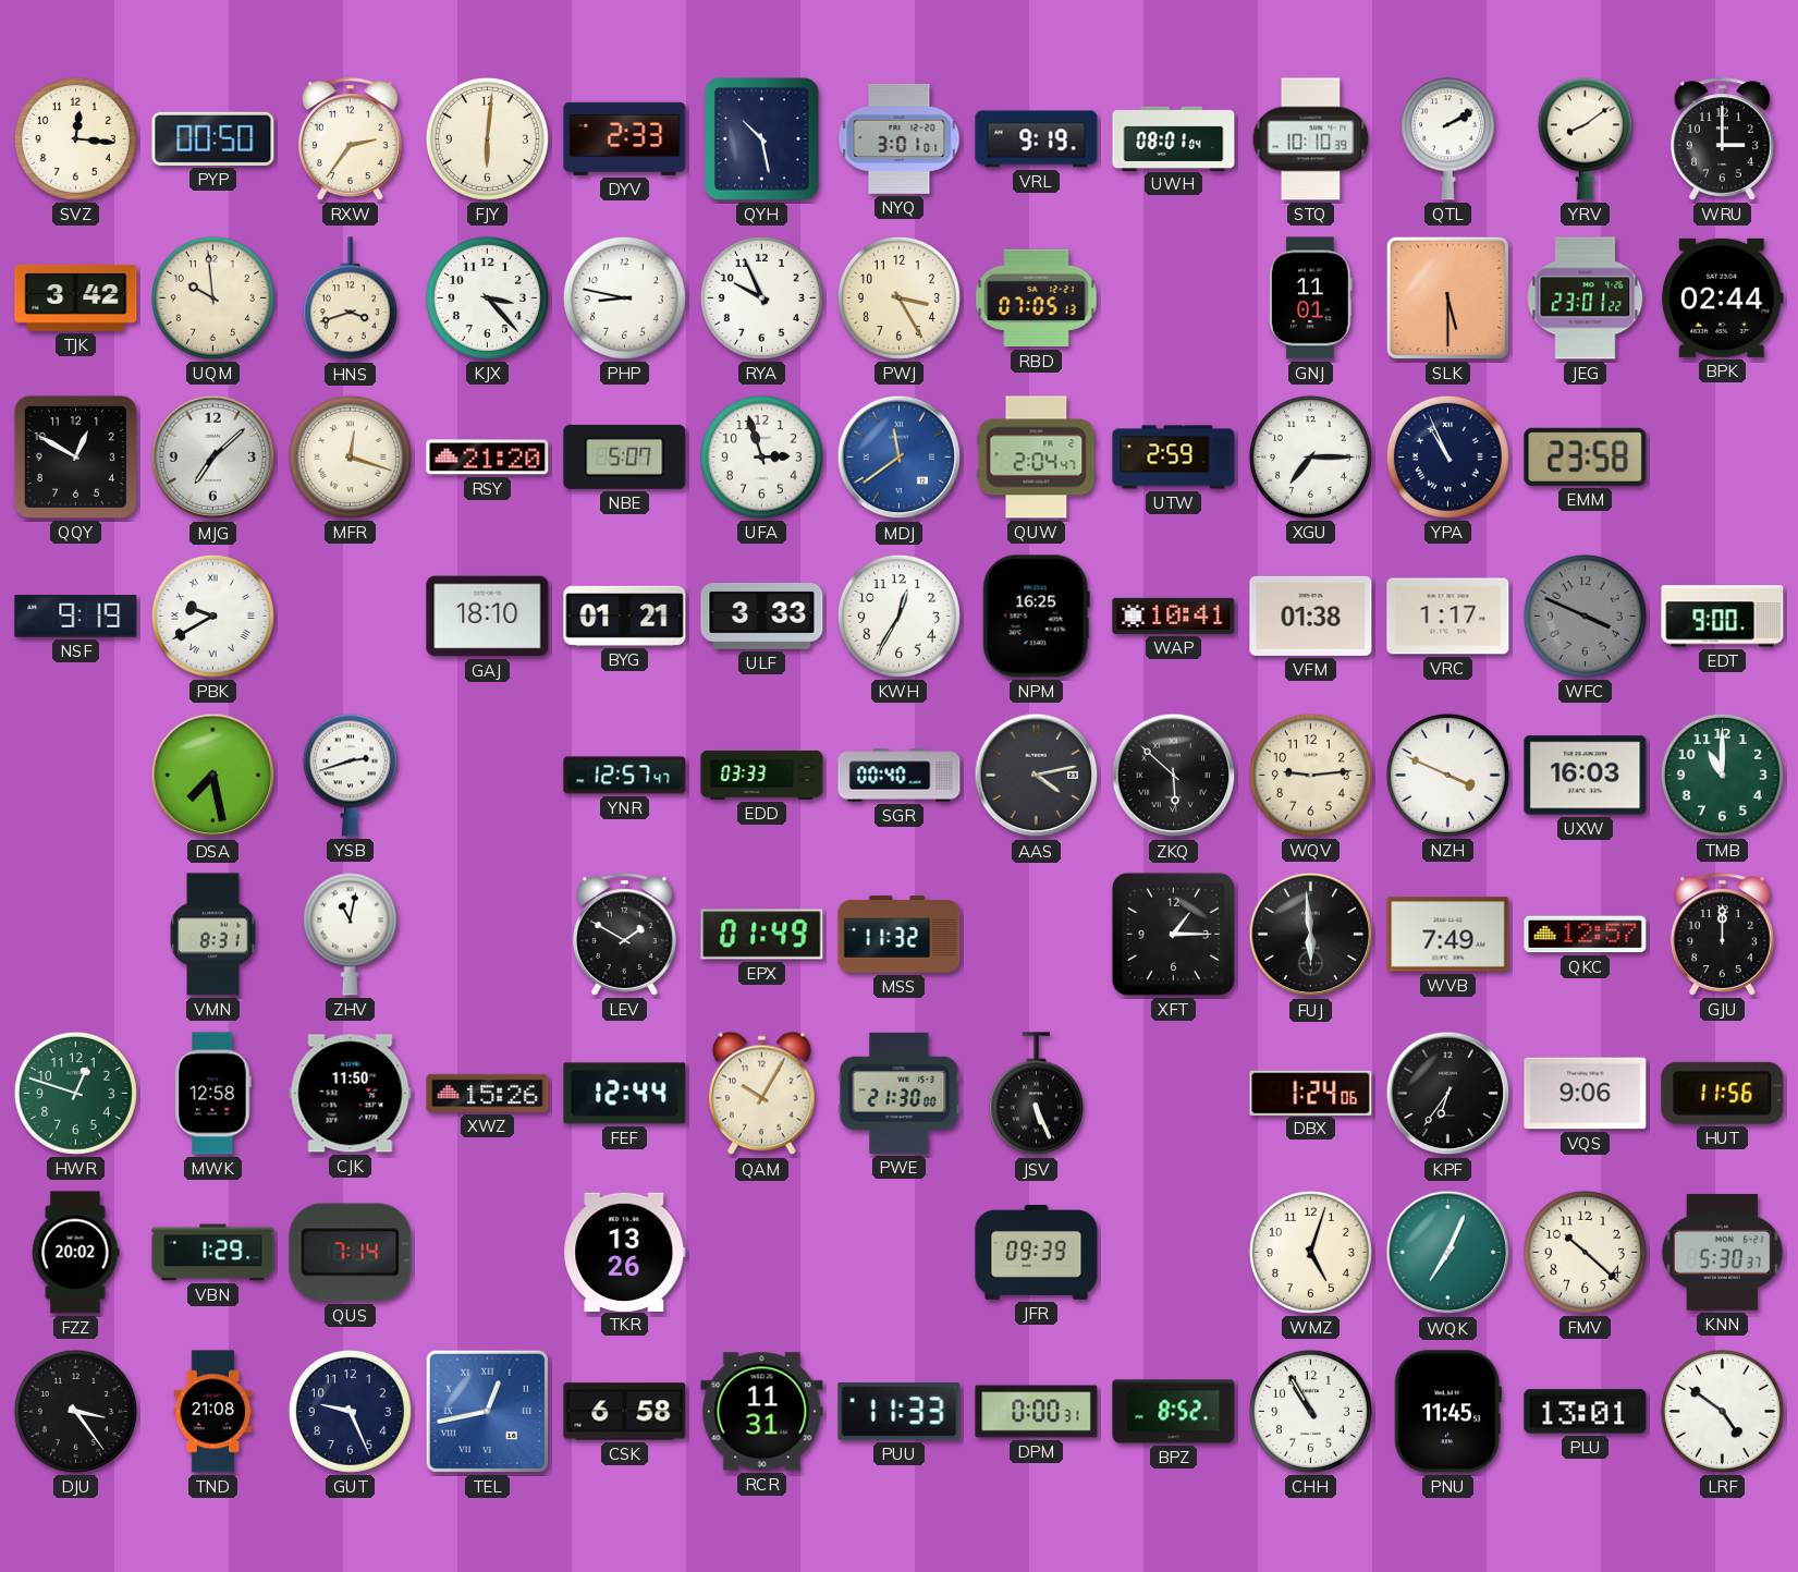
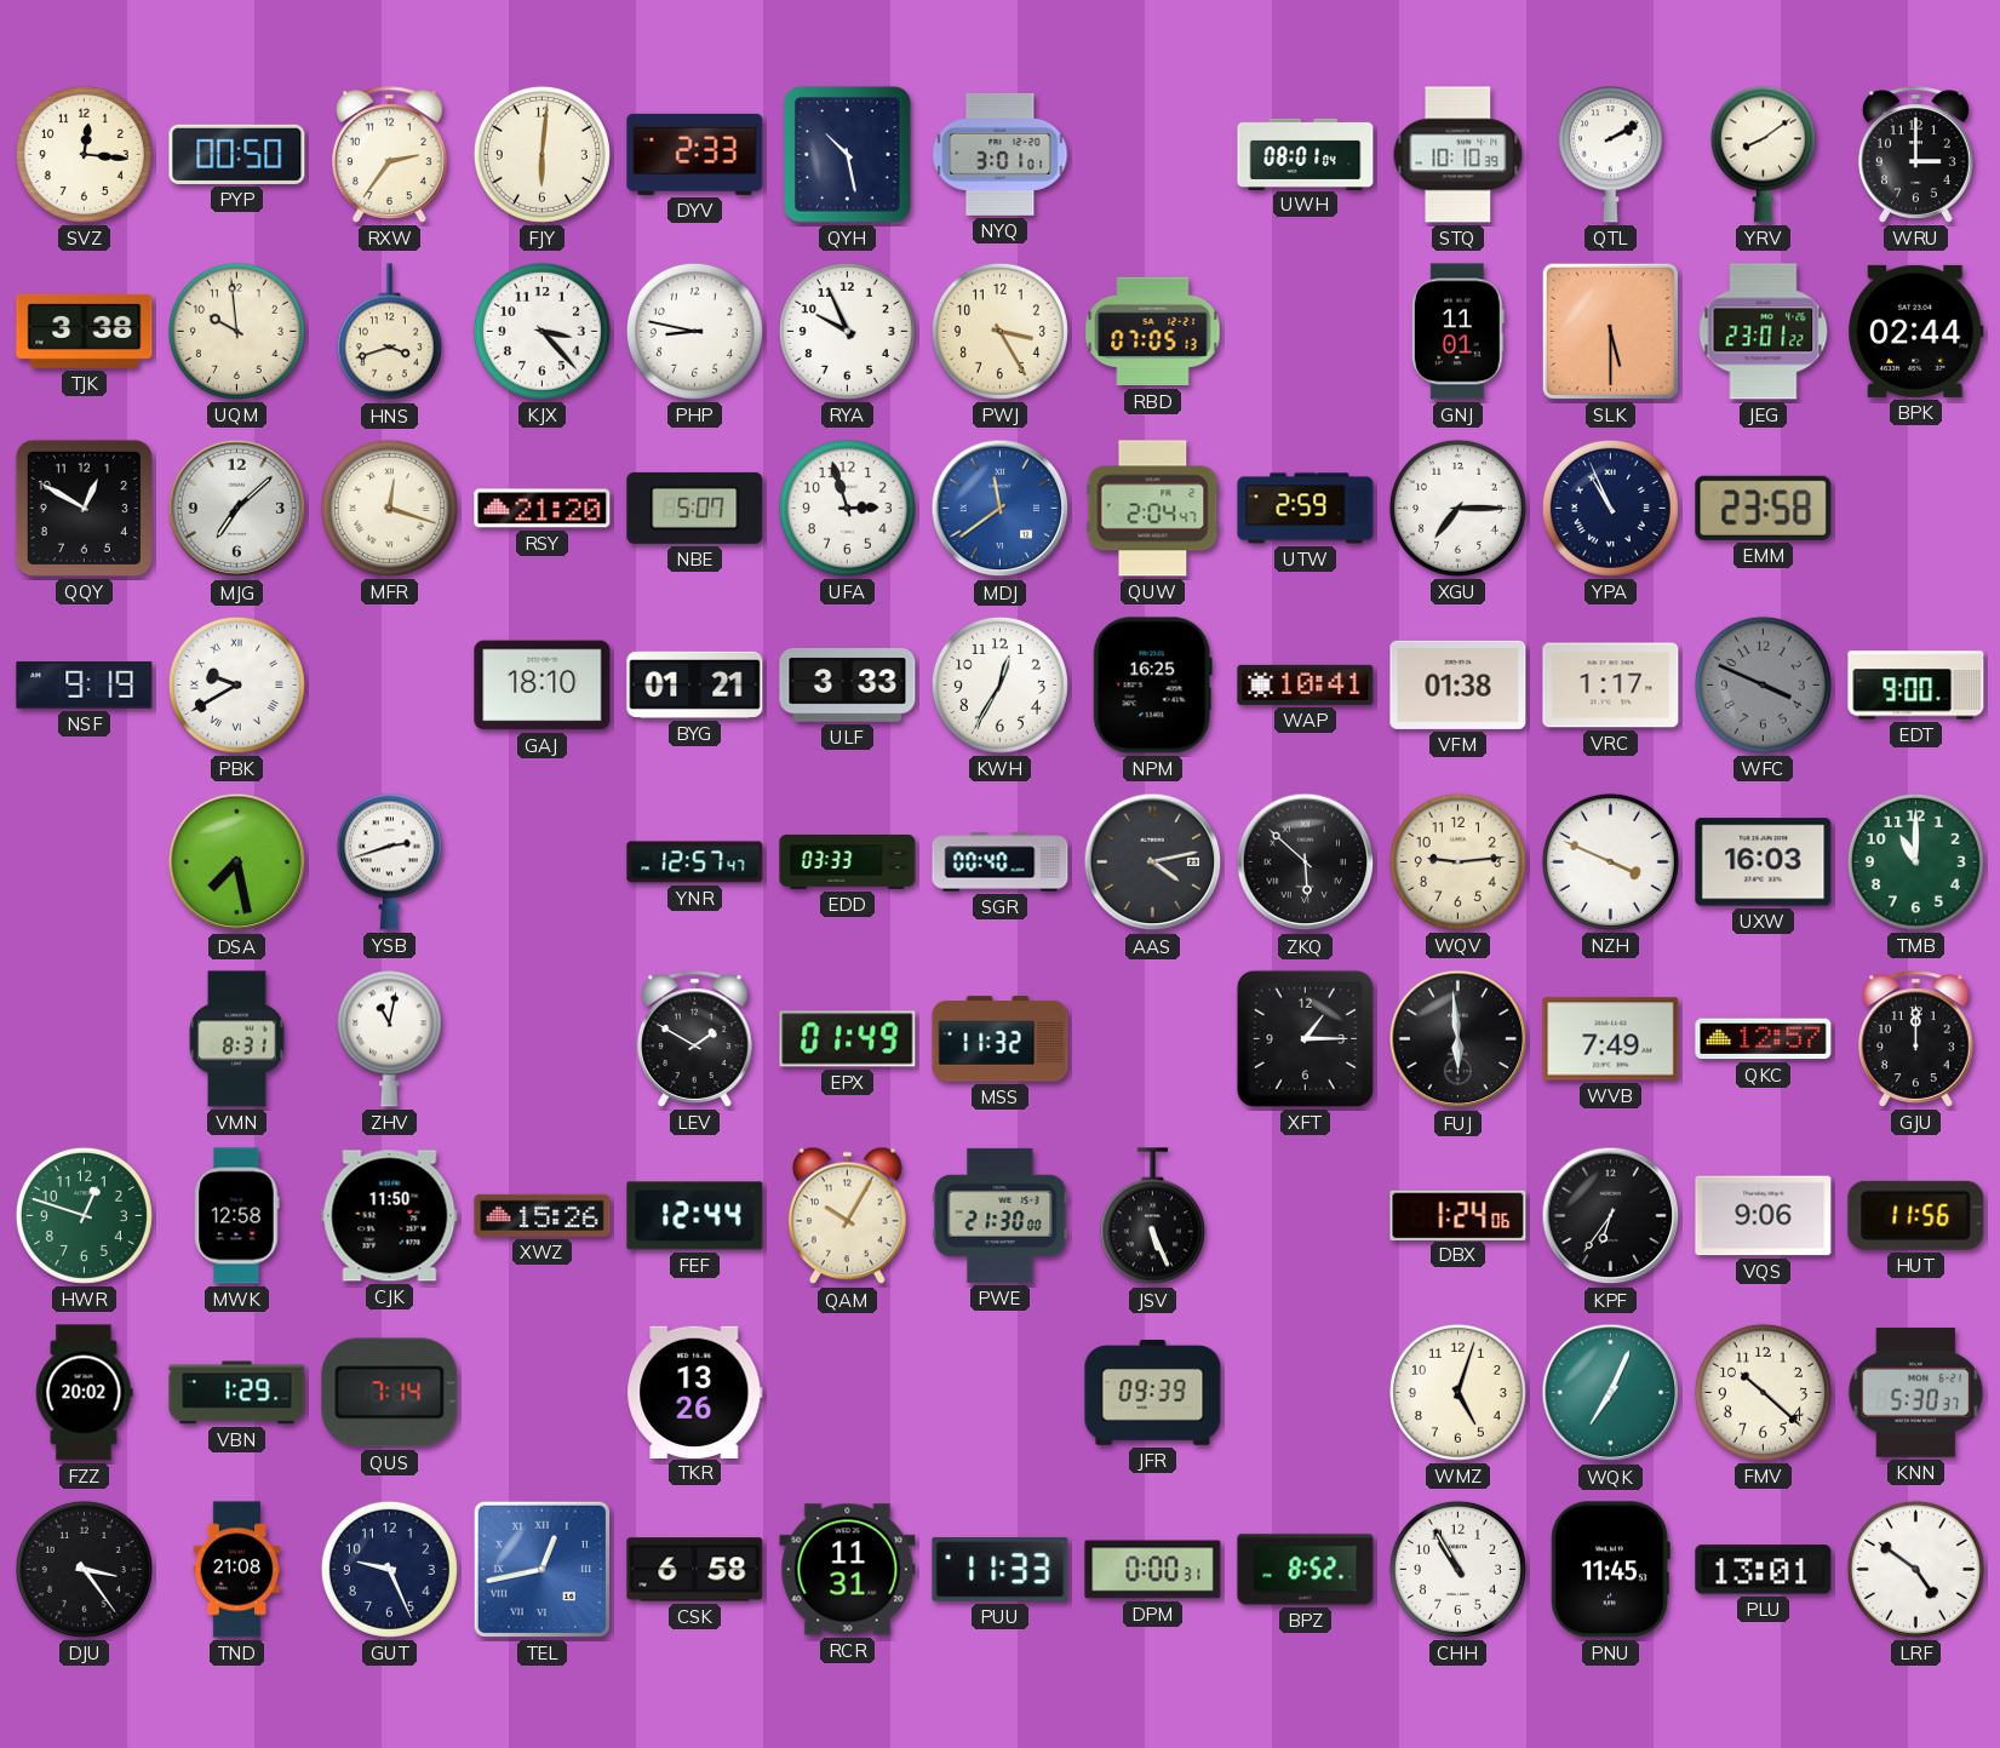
VRL: 9:19 -> none (1037, 139)
TJK: 3:42 -> 3:38 (85, 331)
